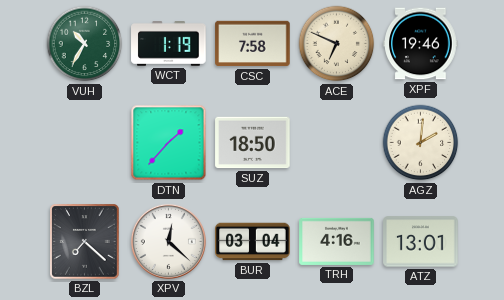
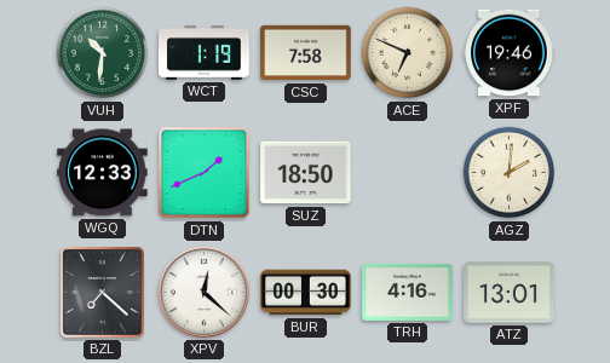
VUH: 10:35 -> 10:31 (103, 53)
WGQ: none -> 12:33 (103, 173)
DTN: 1:37 -> 1:41 (205, 173)
BUR: 03:04 -> 00:30 (306, 293)
